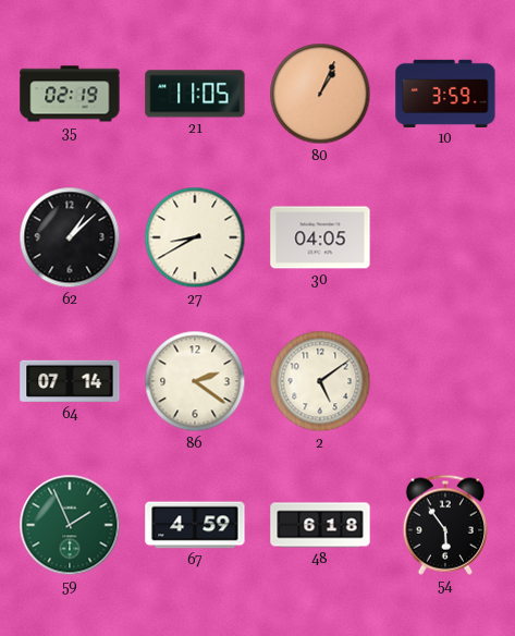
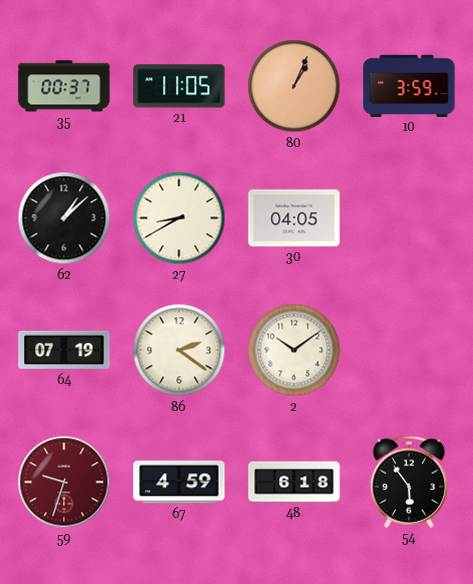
35: 02:19 -> 00:37 (64, 86)
64: 07:14 -> 07:19 (64, 350)
2: 5:09 -> 10:09 (294, 350)
59: 1:56 -> 9:33 (64, 482)
59 dial: green -> burgundy (64, 482)
